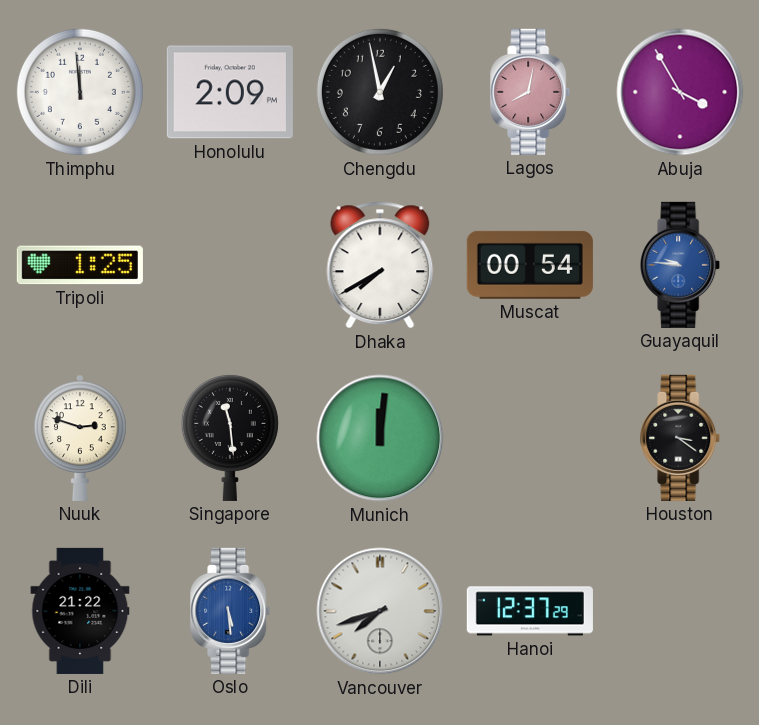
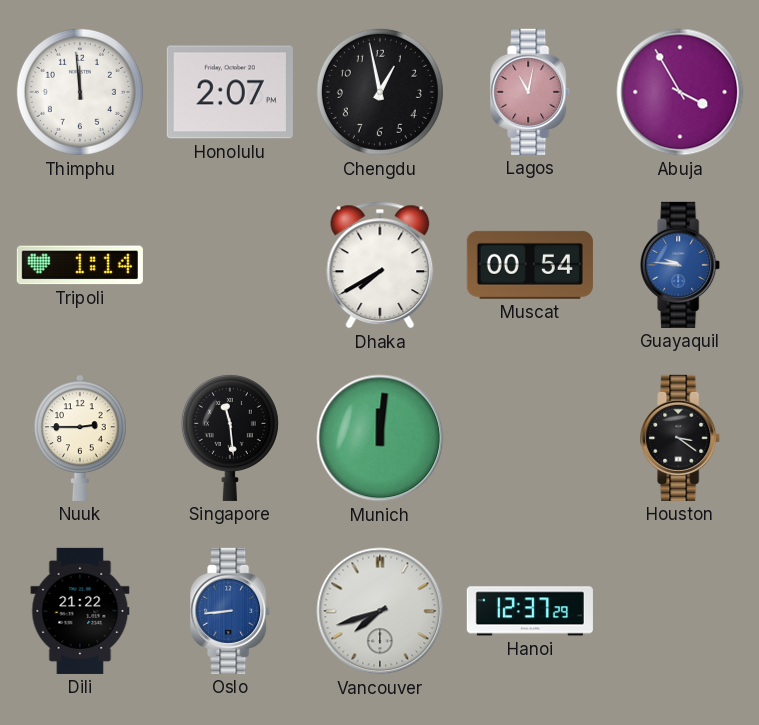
Honolulu: 2:09 -> 2:07 (230, 92)
Lagos: 8:02 -> 11:02 (531, 92)
Tripoli: 1:25 -> 1:14 (80, 265)
Nuuk: 2:48 -> 2:45 (81, 438)
Oslo: 5:29 -> 8:44 (231, 611)
